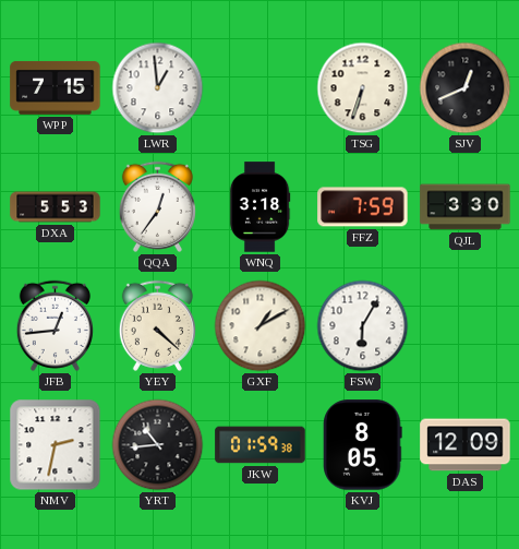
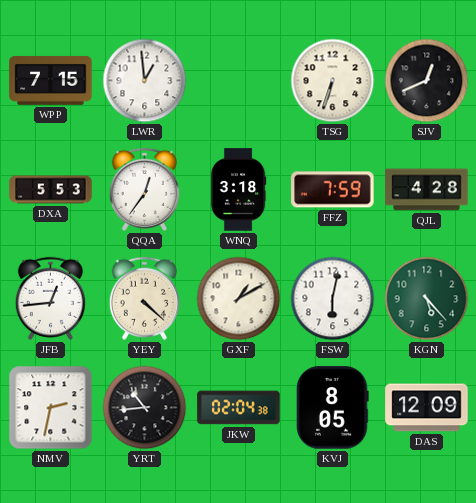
QJL: 3:30 -> 4:28 (427, 190)
FSW: 6:05 -> 6:02 (333, 299)
KGN: none -> 5:23 (427, 299)
JKW: 01:59 -> 02:04 (239, 408)
